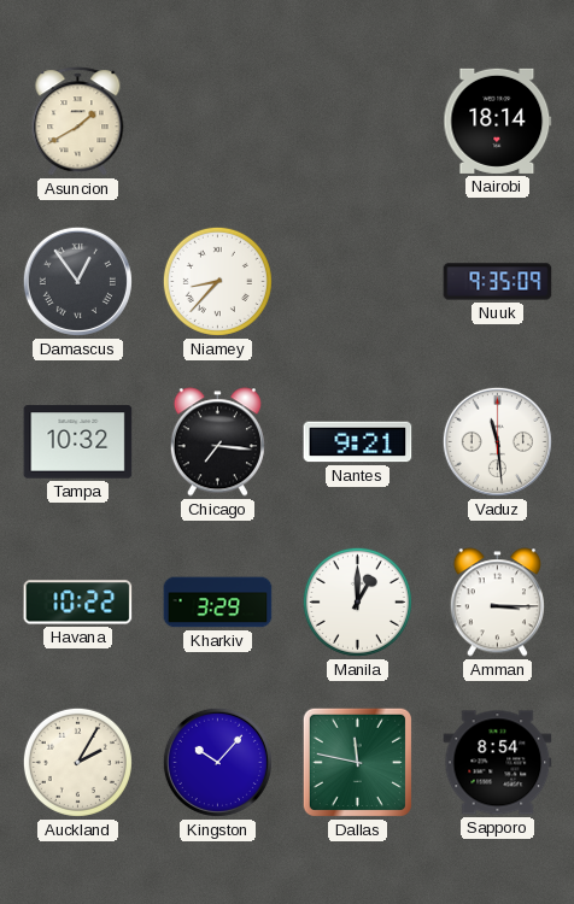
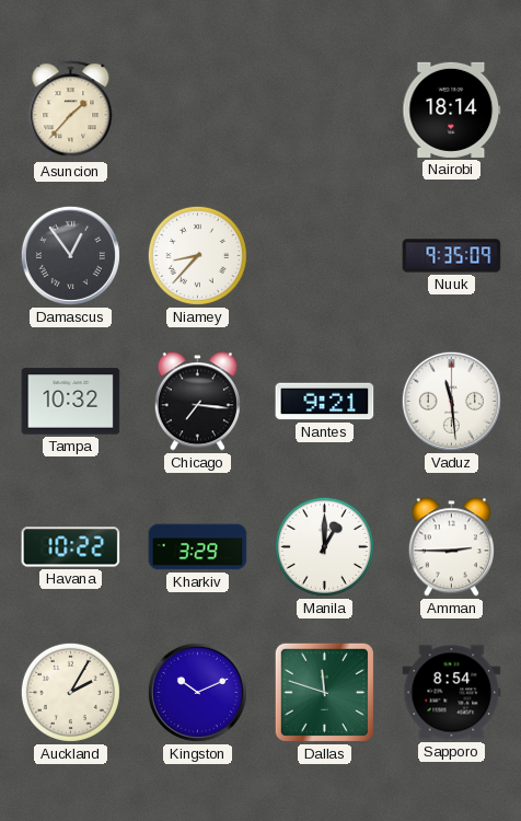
Asuncion: 1:40 -> 1:37 (71, 111)
Amman: 3:15 -> 2:45 (451, 547)
Kingston: 10:07 -> 10:11 (197, 692)
Dallas: 11:47 -> 11:48 (324, 692)
